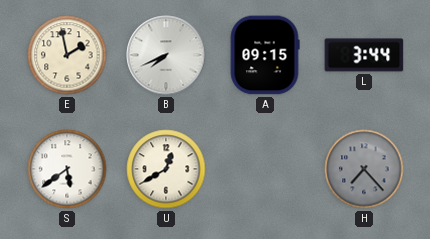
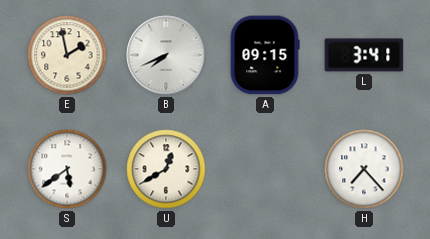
L: 3:44 -> 3:41 (364, 55)
H dial: grey -> white (364, 169)
